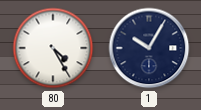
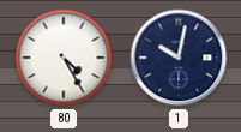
1: 10:05 -> 10:02 (179, 58)
